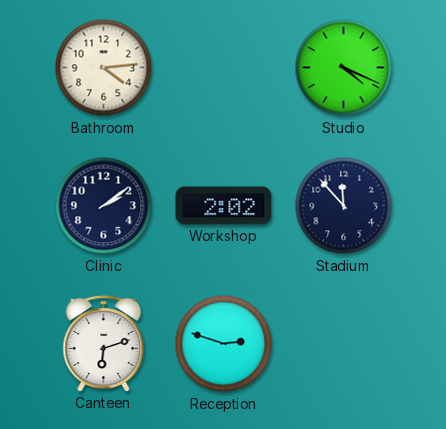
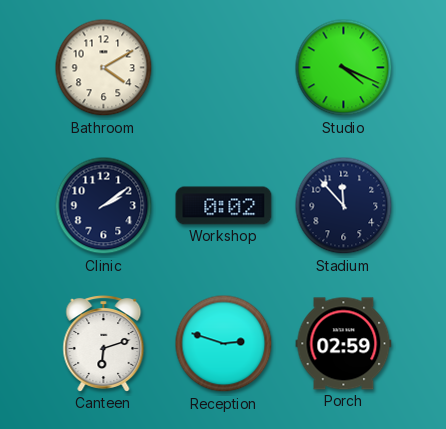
Bathroom: 4:14 -> 4:10 (104, 68)
Workshop: 2:02 -> 0:02 (224, 206)
Porch: none -> 02:59 (344, 344)
